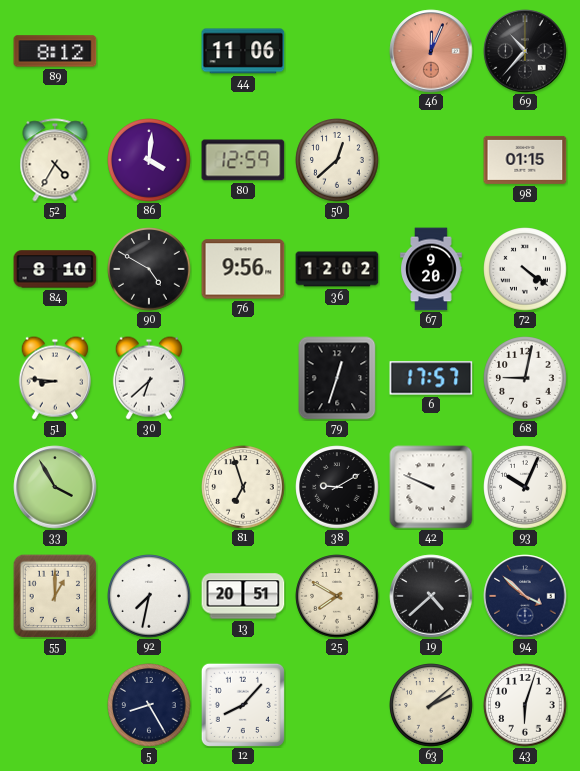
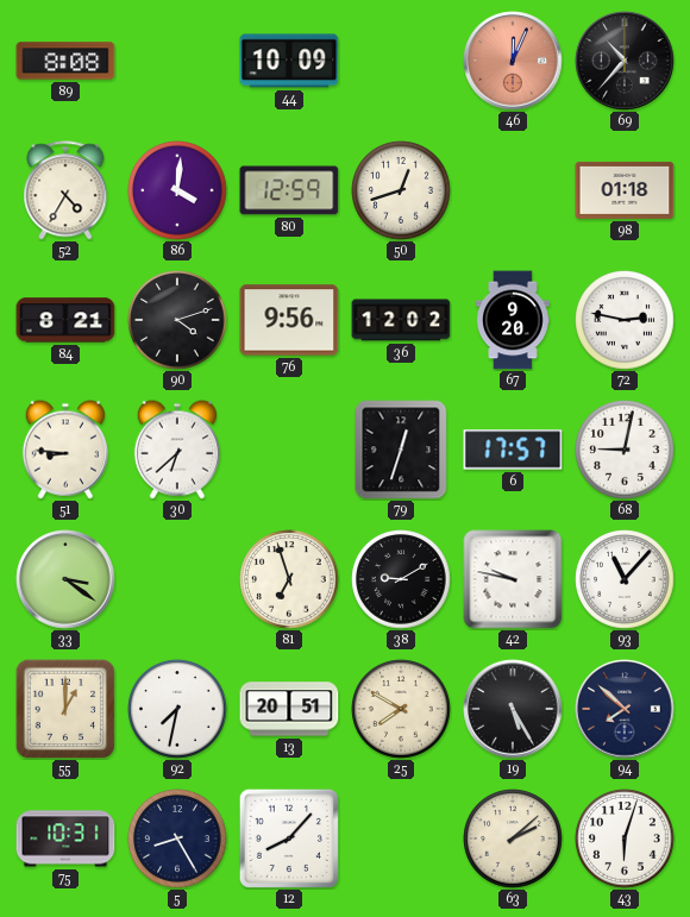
89: 8:12 -> 8:08 (65, 61)
44: 11:06 -> 10:09 (289, 61)
50: 12:38 -> 12:42 (401, 190)
98: 01:15 -> 01:18 (625, 190)
84: 8:10 -> 8:21 (65, 320)
90: 4:50 -> 4:12 (177, 320)
72: 4:21 -> 2:47 (625, 320)
33: 3:55 -> 3:21 (65, 579)
42: 9:49 -> 9:47 (513, 579)
93: 10:04 -> 11:07 (625, 579)
19: 4:38 -> 5:25 (513, 709)
94: 3:52 -> 7:52 (625, 709)
75: none -> 10:31 (65, 839)
